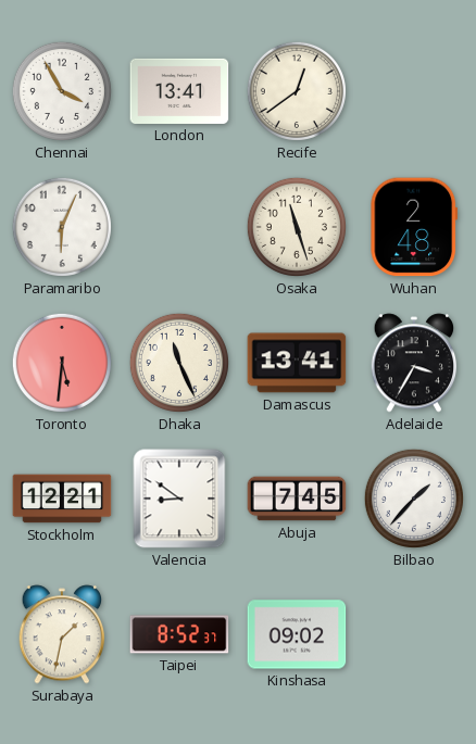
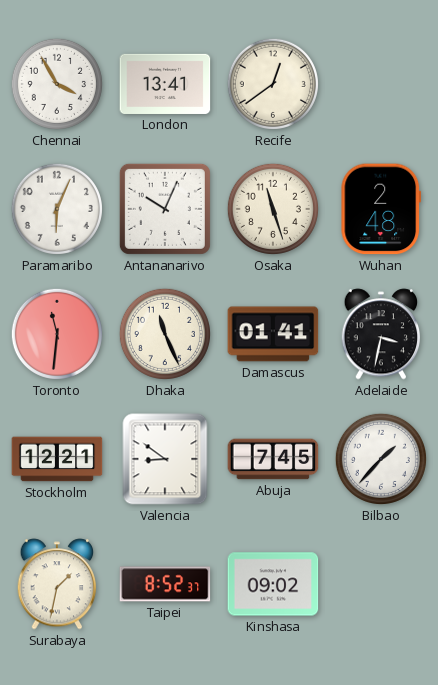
Antananarivo: none -> 10:04 (165, 209)
Toronto: 5:31 -> 11:31 (57, 334)
Damascus: 13:41 -> 01:41 (273, 334)
Adelaide: 3:35 -> 3:32 (381, 334)
